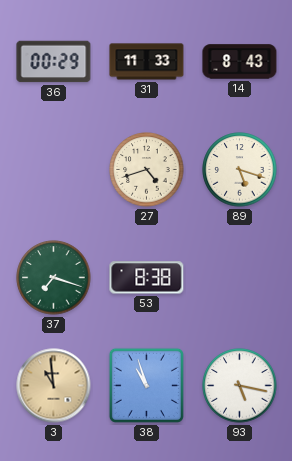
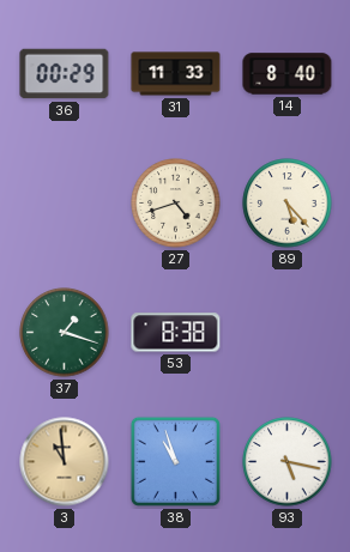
14: 8:43 -> 8:40 (288, 74)
89: 5:18 -> 5:23 (288, 204)
37: 7:18 -> 1:18 (65, 333)
